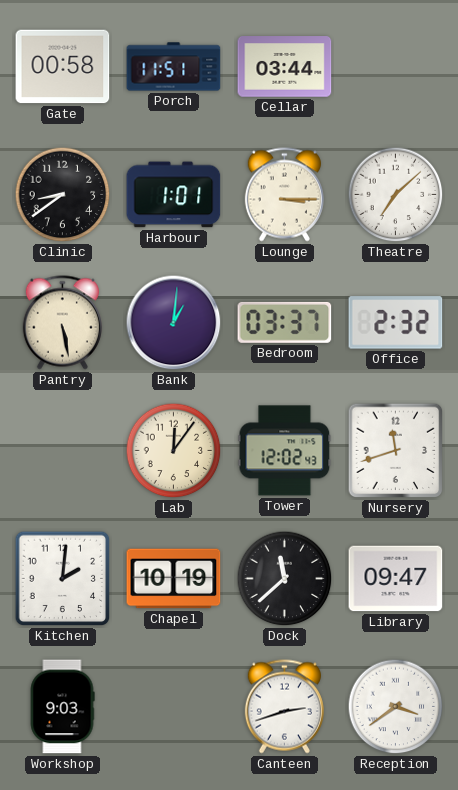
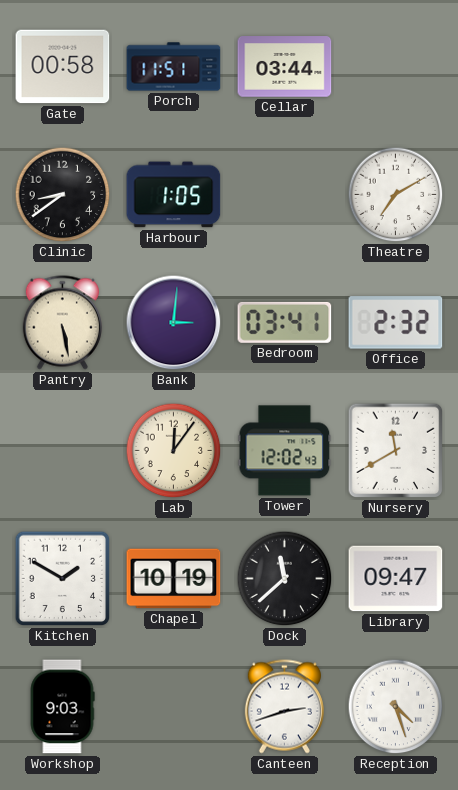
Harbour: 1:01 -> 1:05 (174, 195)
Lounge: 3:15 -> none (284, 195)
Theatre: 7:08 -> 7:10 (396, 195)
Bank: 1:01 -> 3:01 (174, 323)
Bedroom: 03:37 -> 03:41 (285, 322)
Nursery: 11:42 -> 11:40 (396, 451)
Kitchen: 2:01 -> 1:50 (63, 579)
Reception: 3:39 -> 4:27 (396, 707)
